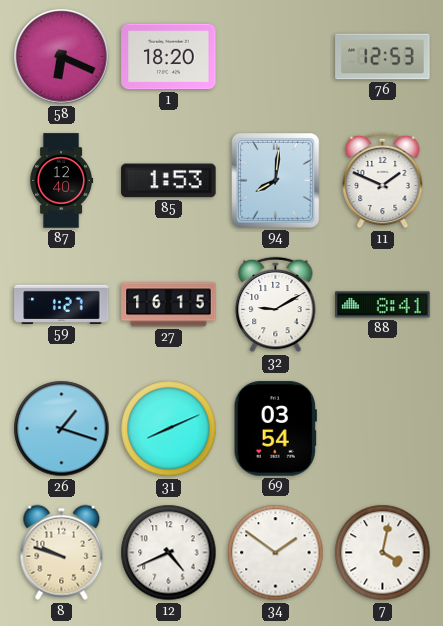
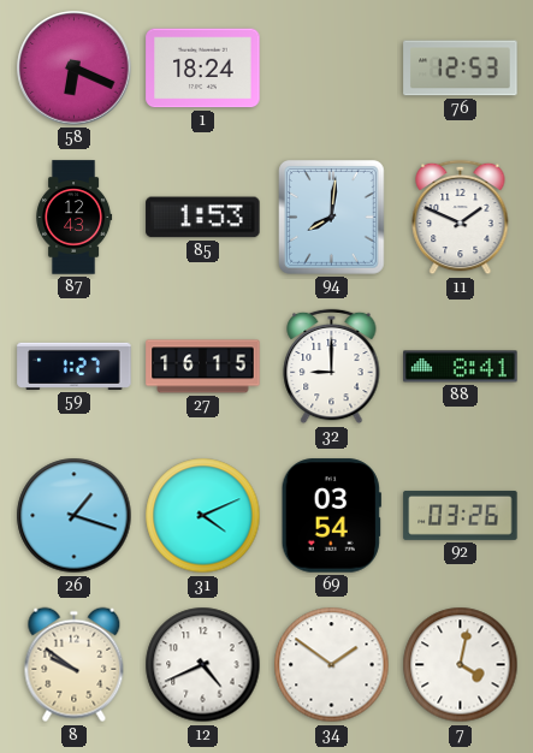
1: 18:20 -> 18:24 (203, 69)
87: 12:40 -> 12:43 (75, 218)
32: 9:10 -> 9:00 (332, 367)
31: 8:11 -> 4:11 (203, 516)
92: none -> 03:26 (461, 515)
8: 9:48 -> 9:51 (75, 665)
